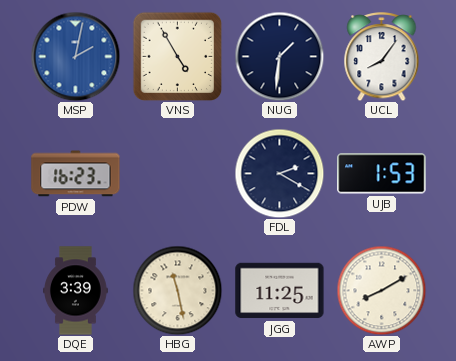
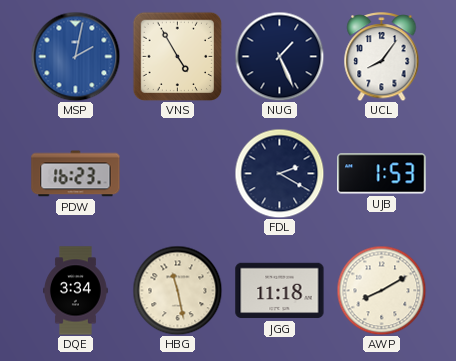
NUG: 1:31 -> 1:26 (279, 56)
DQE: 3:39 -> 3:34 (76, 291)
JGG: 11:25 -> 11:18 (280, 291)
